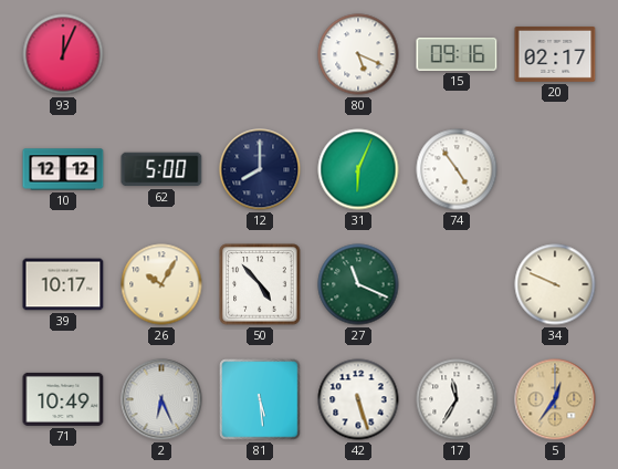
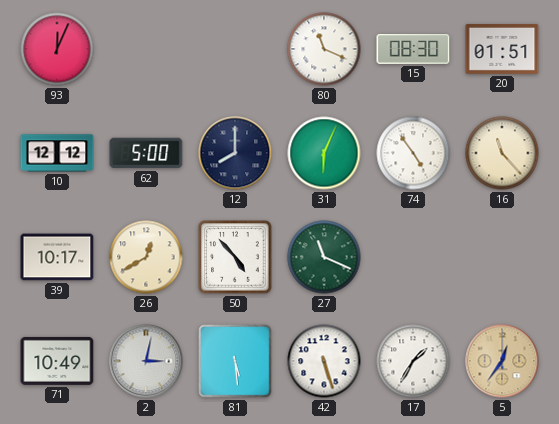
80: 5:19 -> 11:19 (324, 49)
15: 09:16 -> 08:30 (413, 50)
20: 02:17 -> 01:51 (502, 49)
16: none -> 11:23 (502, 153)
26: 10:05 -> 12:40 (146, 257)
34: 9:49 -> none (555, 284)
2: 6:26 -> 3:02 (146, 361)
17: 11:35 -> 1:35 (413, 361)
